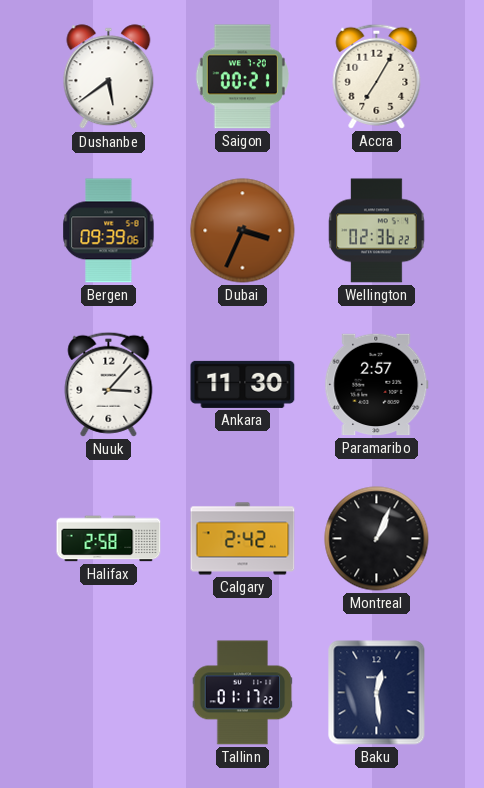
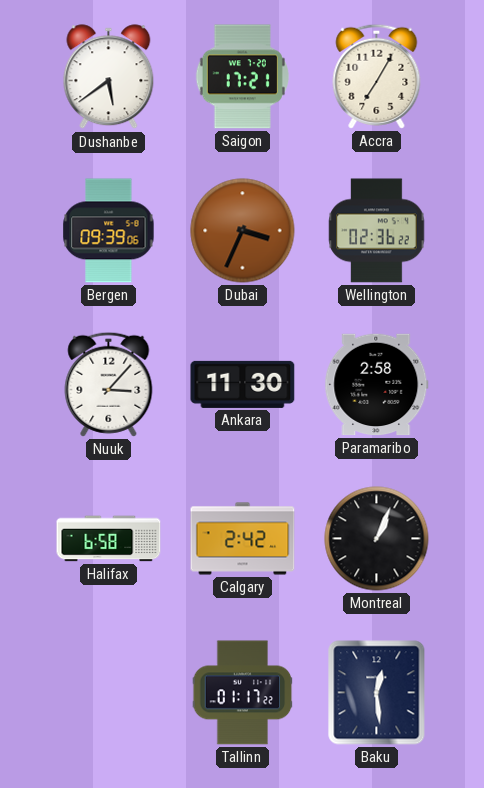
Saigon: 00:21 -> 17:21 (242, 77)
Paramaribo: 2:57 -> 2:58 (377, 385)
Halifax: 2:58 -> 6:58 (109, 539)
